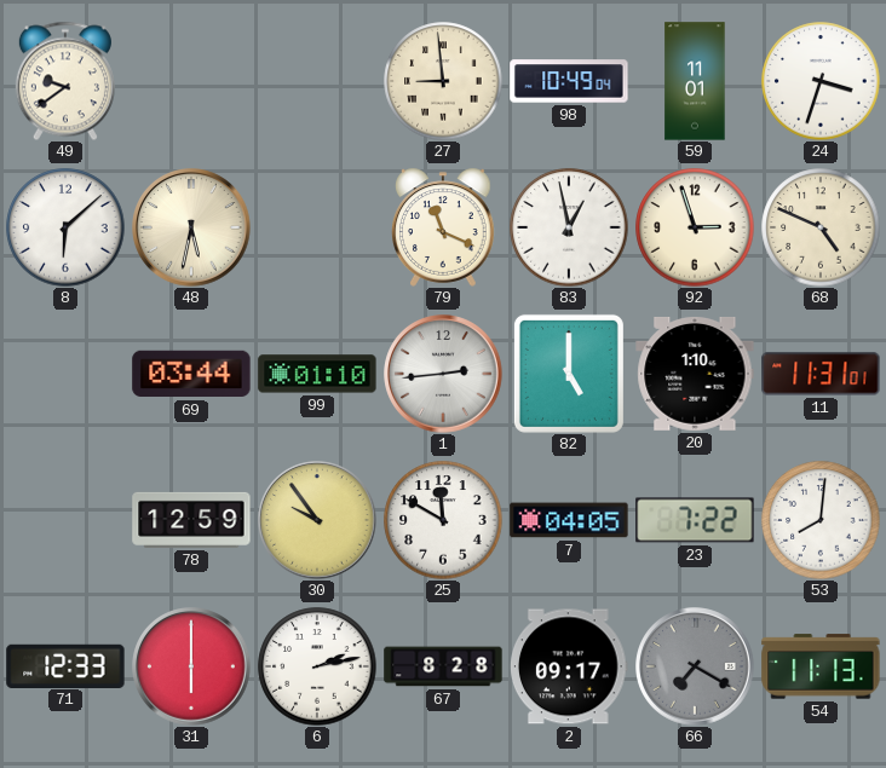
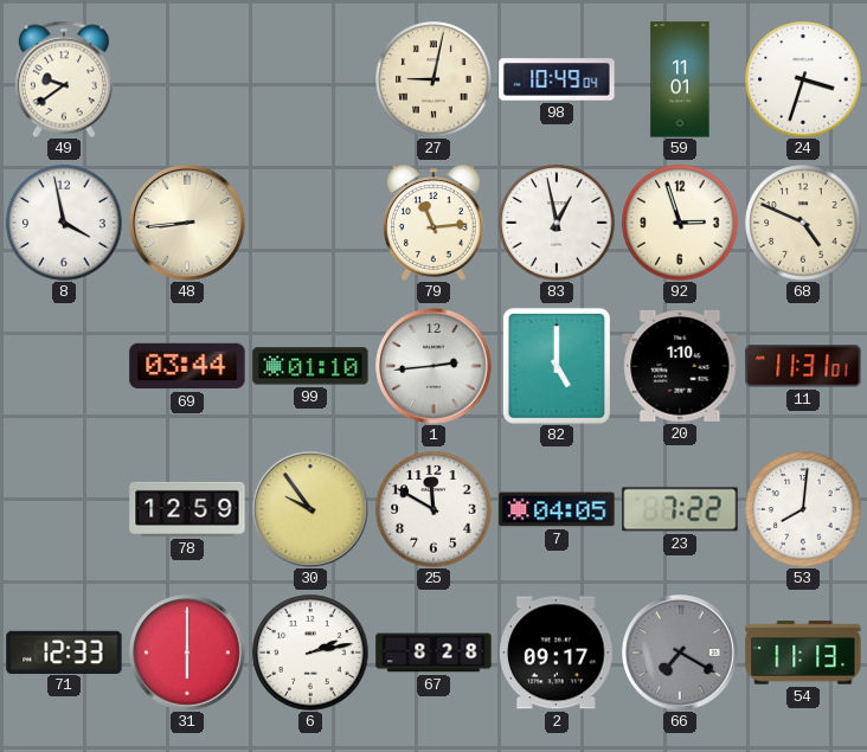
27: 8:59 -> 9:02 (433, 79)
8: 6:08 -> 3:58 (64, 223)
48: 5:32 -> 8:44 (187, 223)
79: 11:19 -> 11:14 (435, 223)
